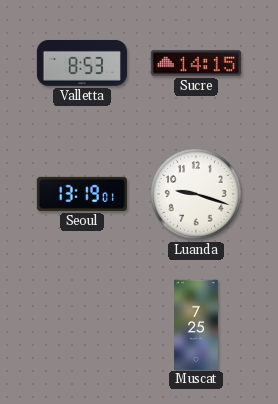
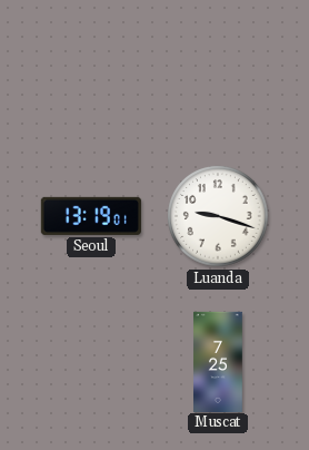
Valletta: 8:53 -> none (82, 63)
Sucre: 14:15 -> none (196, 63)
